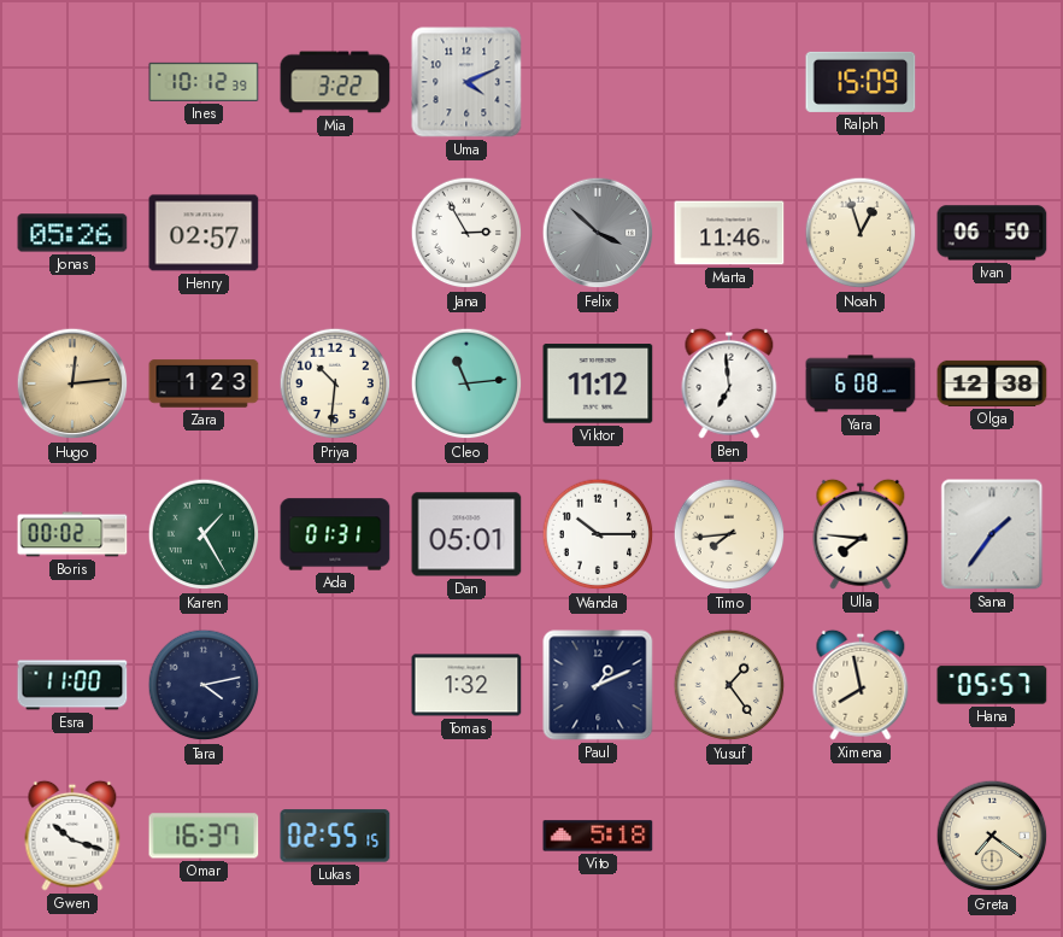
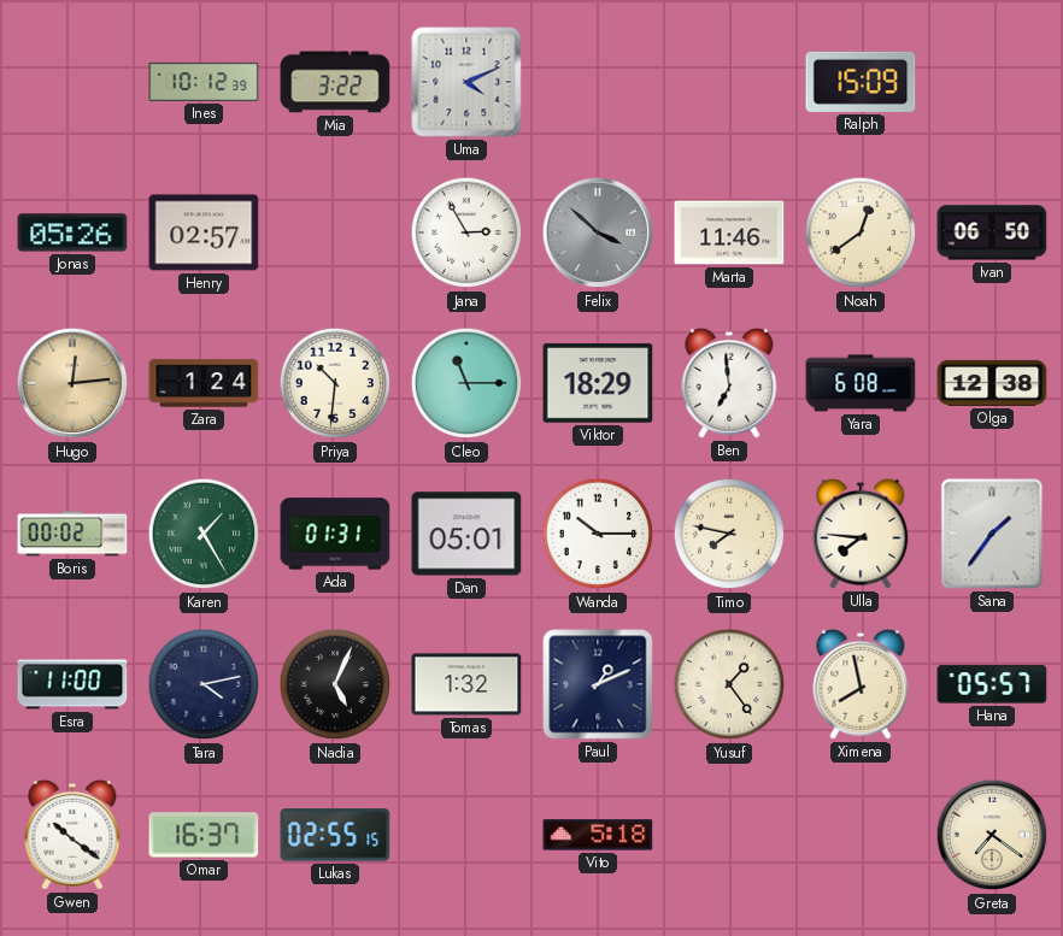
Noah: 12:57 -> 12:39 (861, 232)
Zara: 1:23 -> 1:24 (204, 383)
Cleo: 11:14 -> 11:15 (466, 383)
Viktor: 11:12 -> 18:29 (598, 383)
Timo: 7:44 -> 7:47 (729, 534)
Nadia: none -> 5:04 (335, 684)
Gwen: 10:18 -> 10:21 (72, 835)
